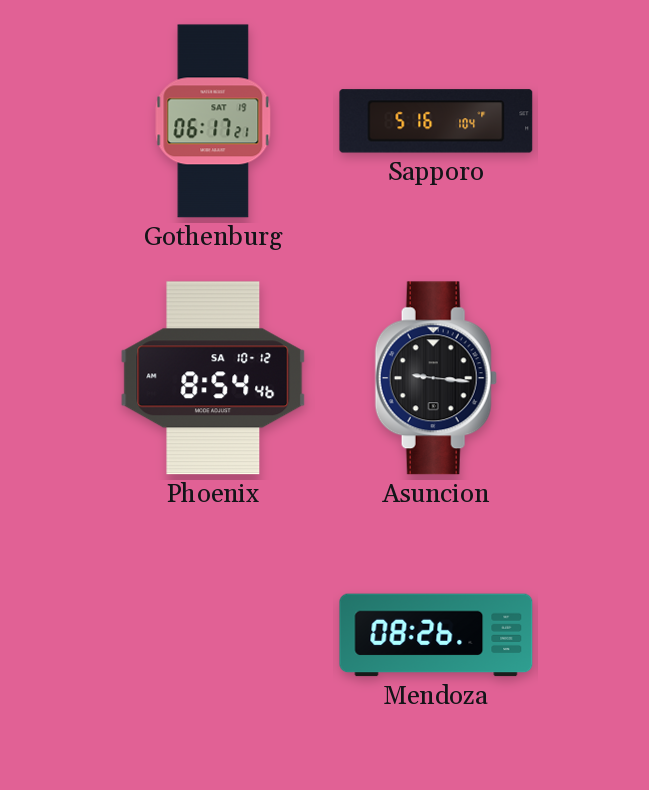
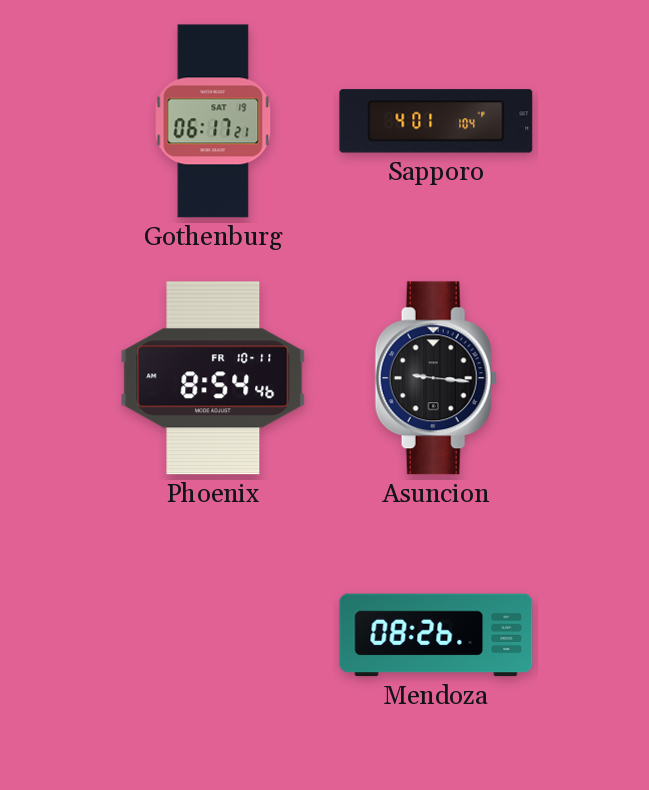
Sapporo: 5:16 -> 4:01 (436, 121)
Phoenix date: SA 10-12 -> FR 10-11 (213, 378)
